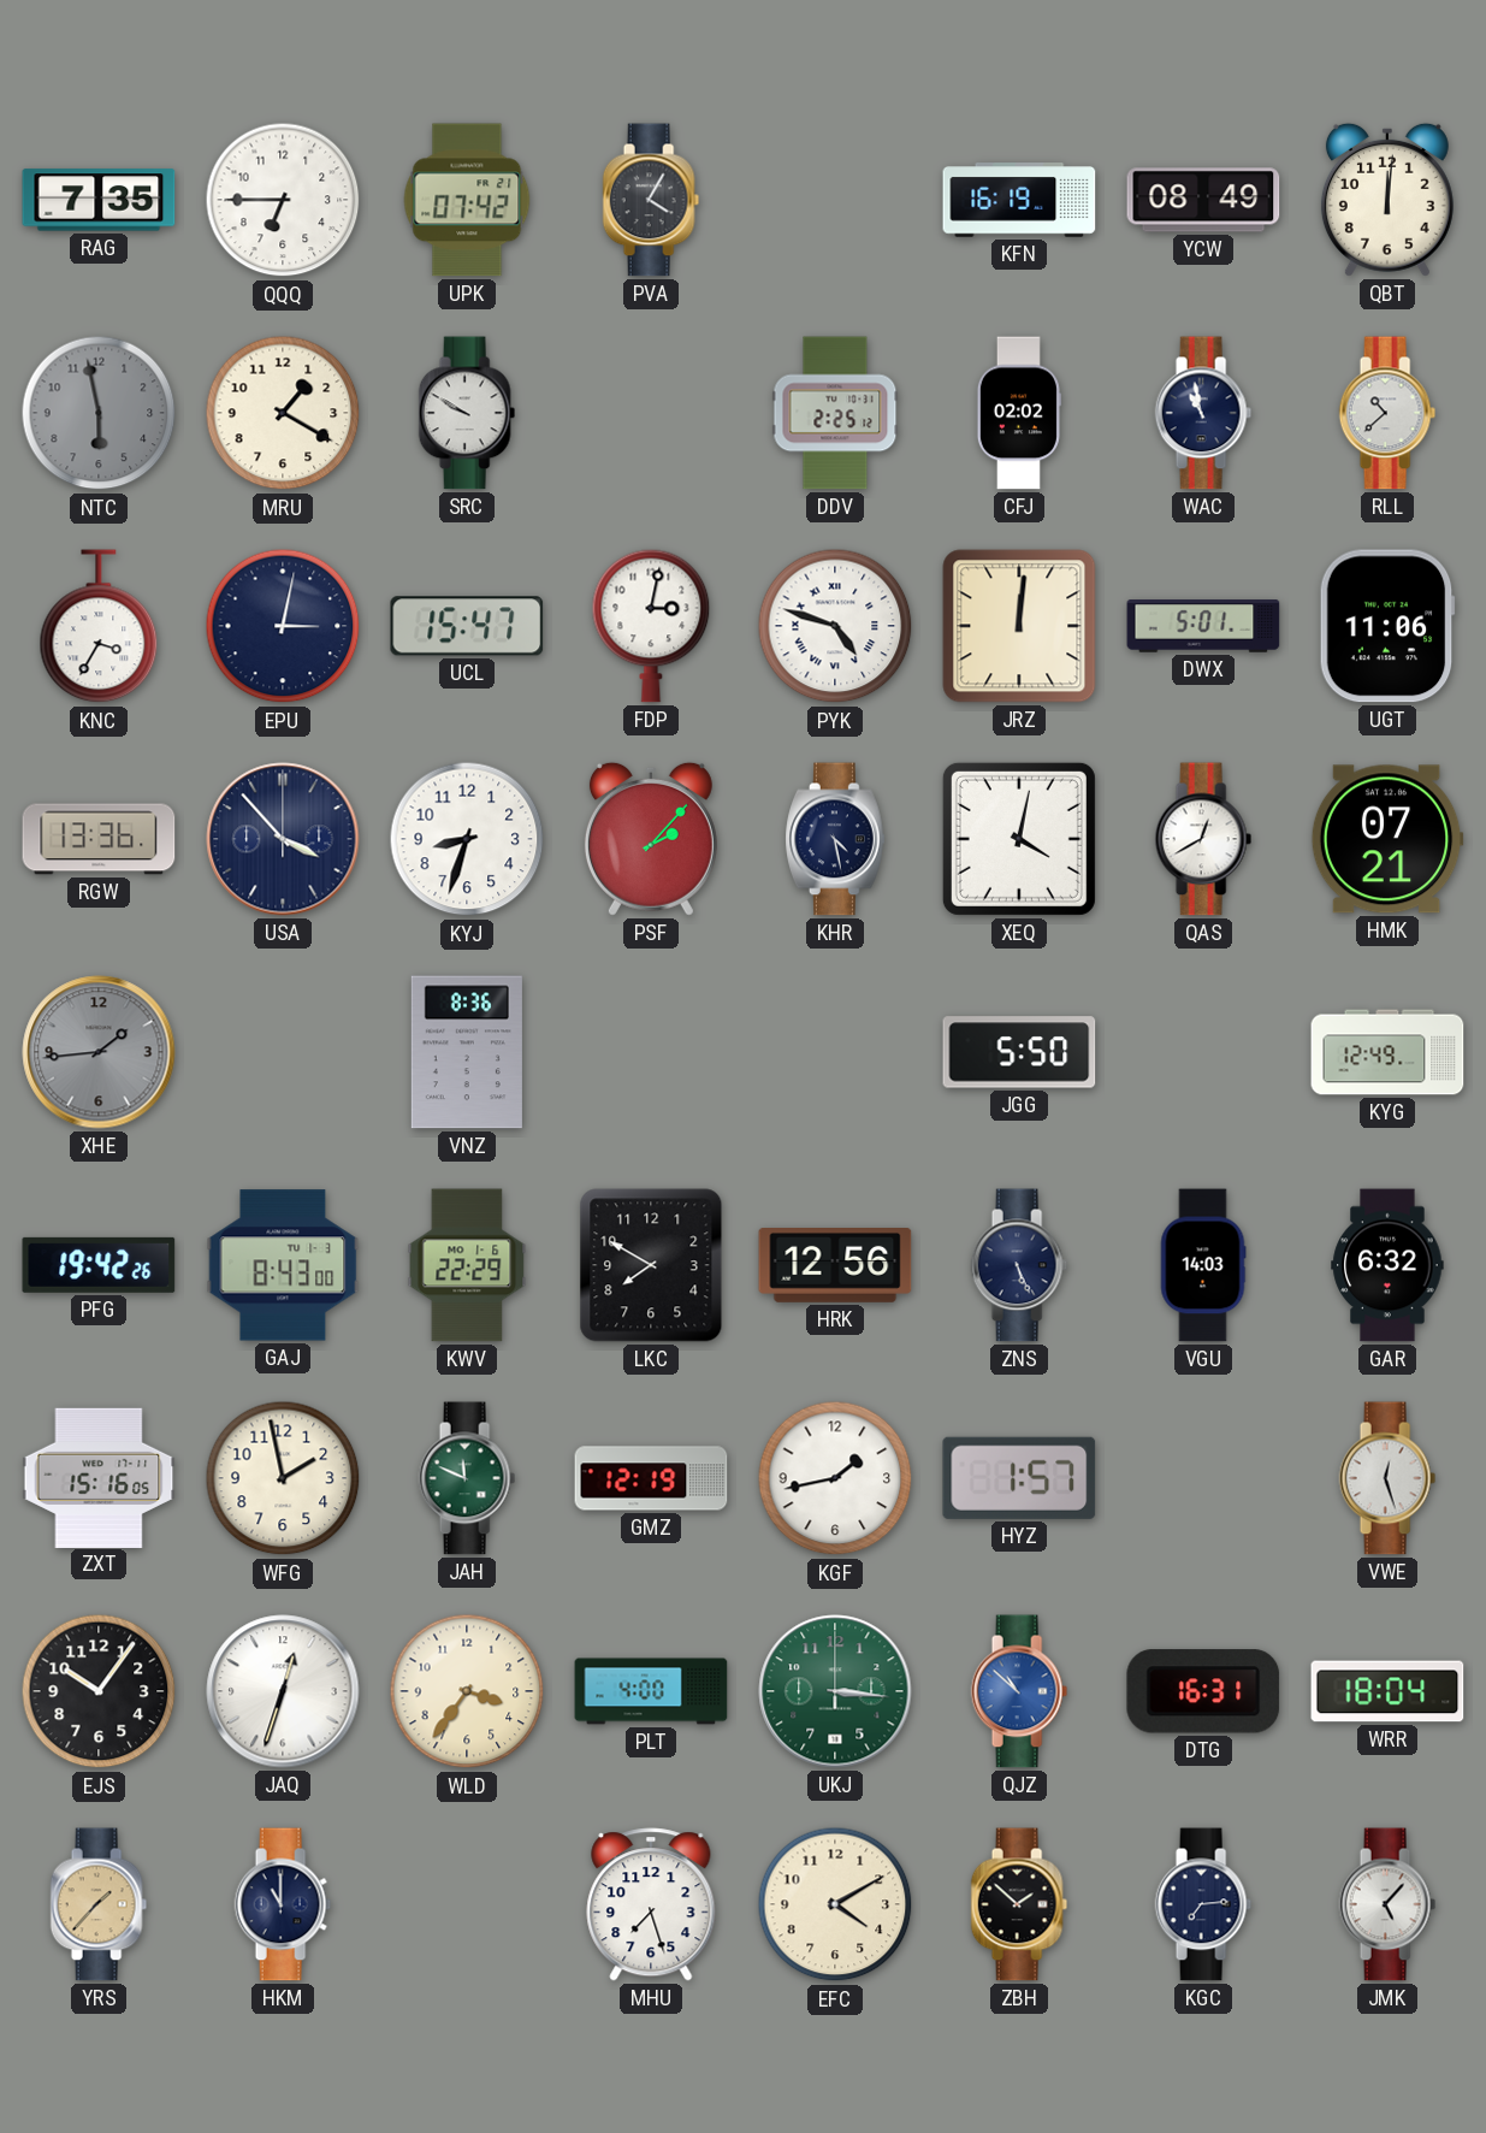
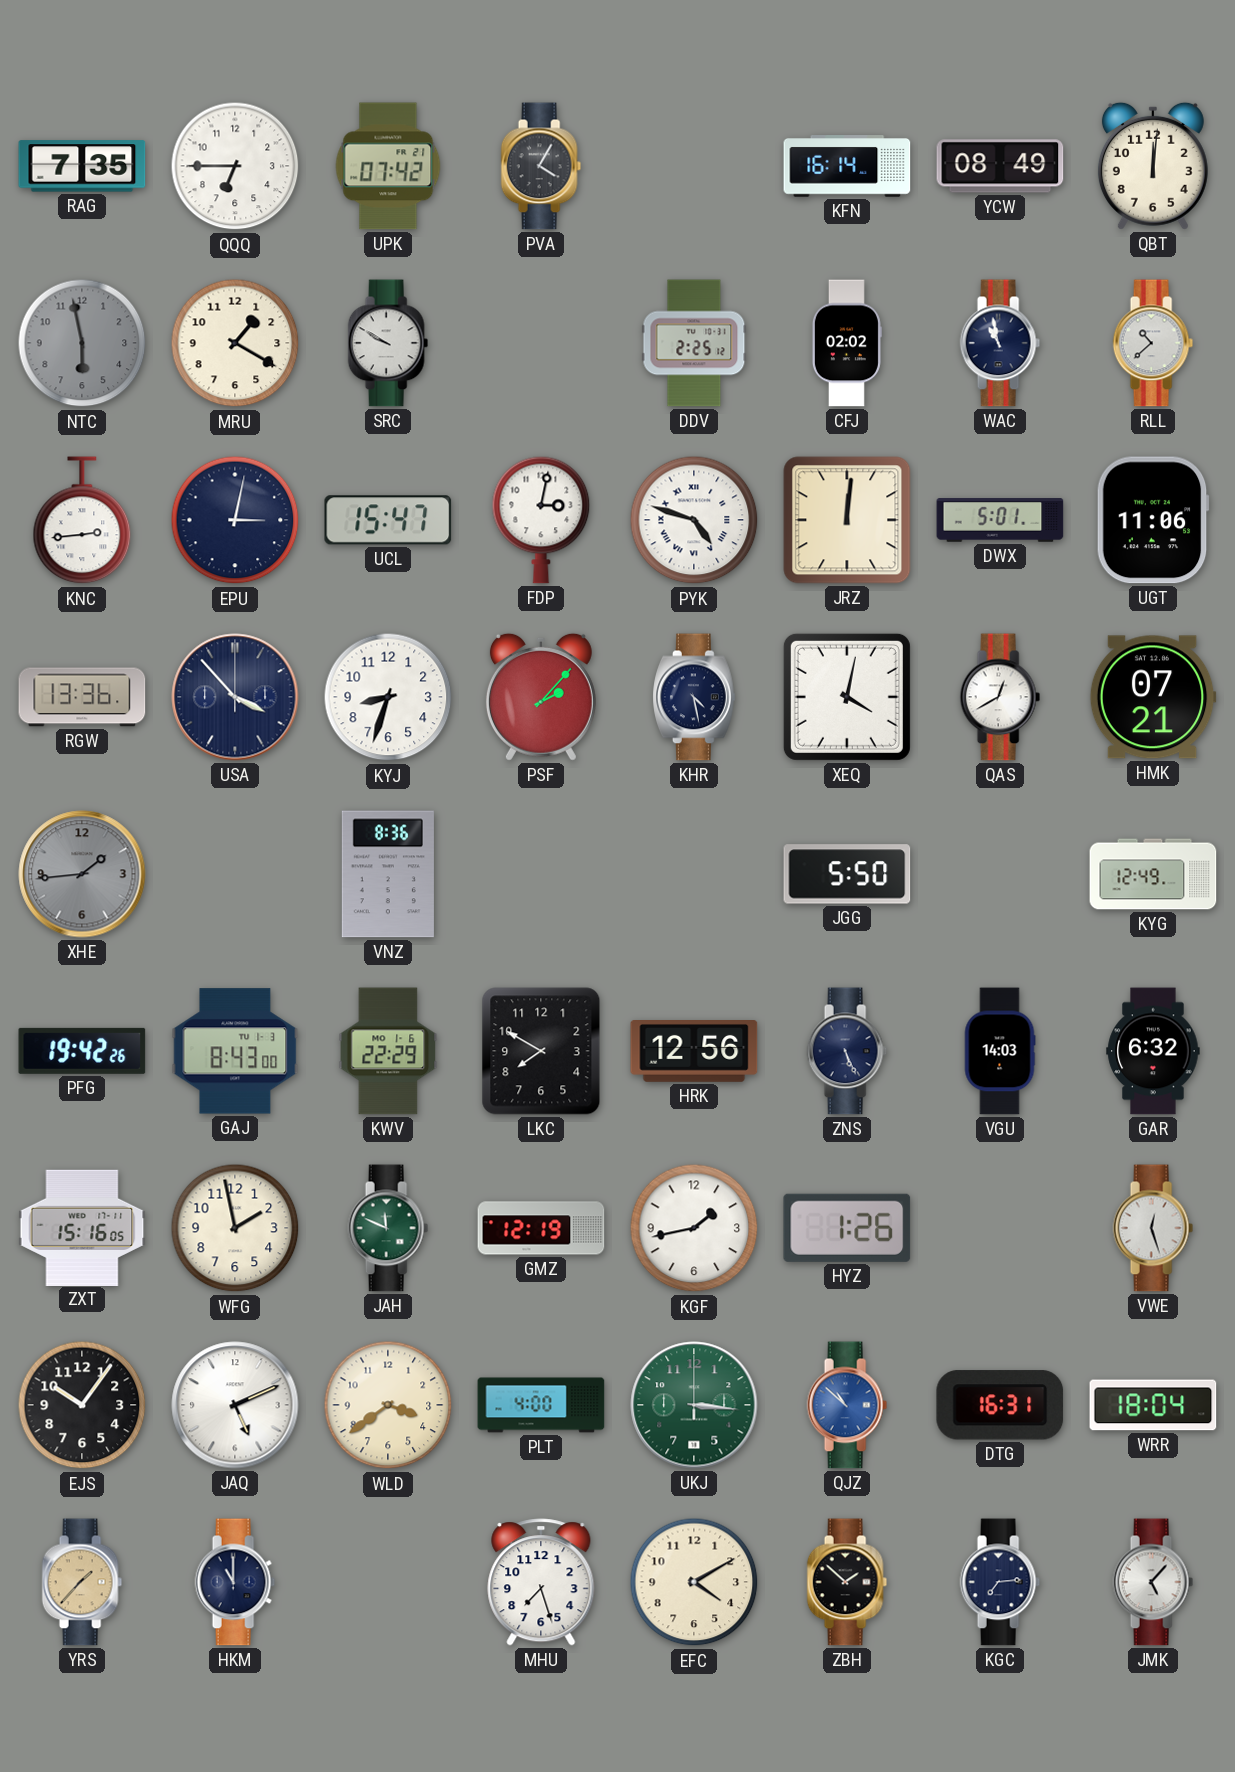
KFN: 16:19 -> 16:14 (847, 166)
KNC: 3:35 -> 2:44 (82, 521)
HYZ: 1:57 -> 1:26 (847, 1228)
JAQ: 12:33 -> 5:11 (235, 1405)
WLD: 3:36 -> 3:39 (388, 1405)
